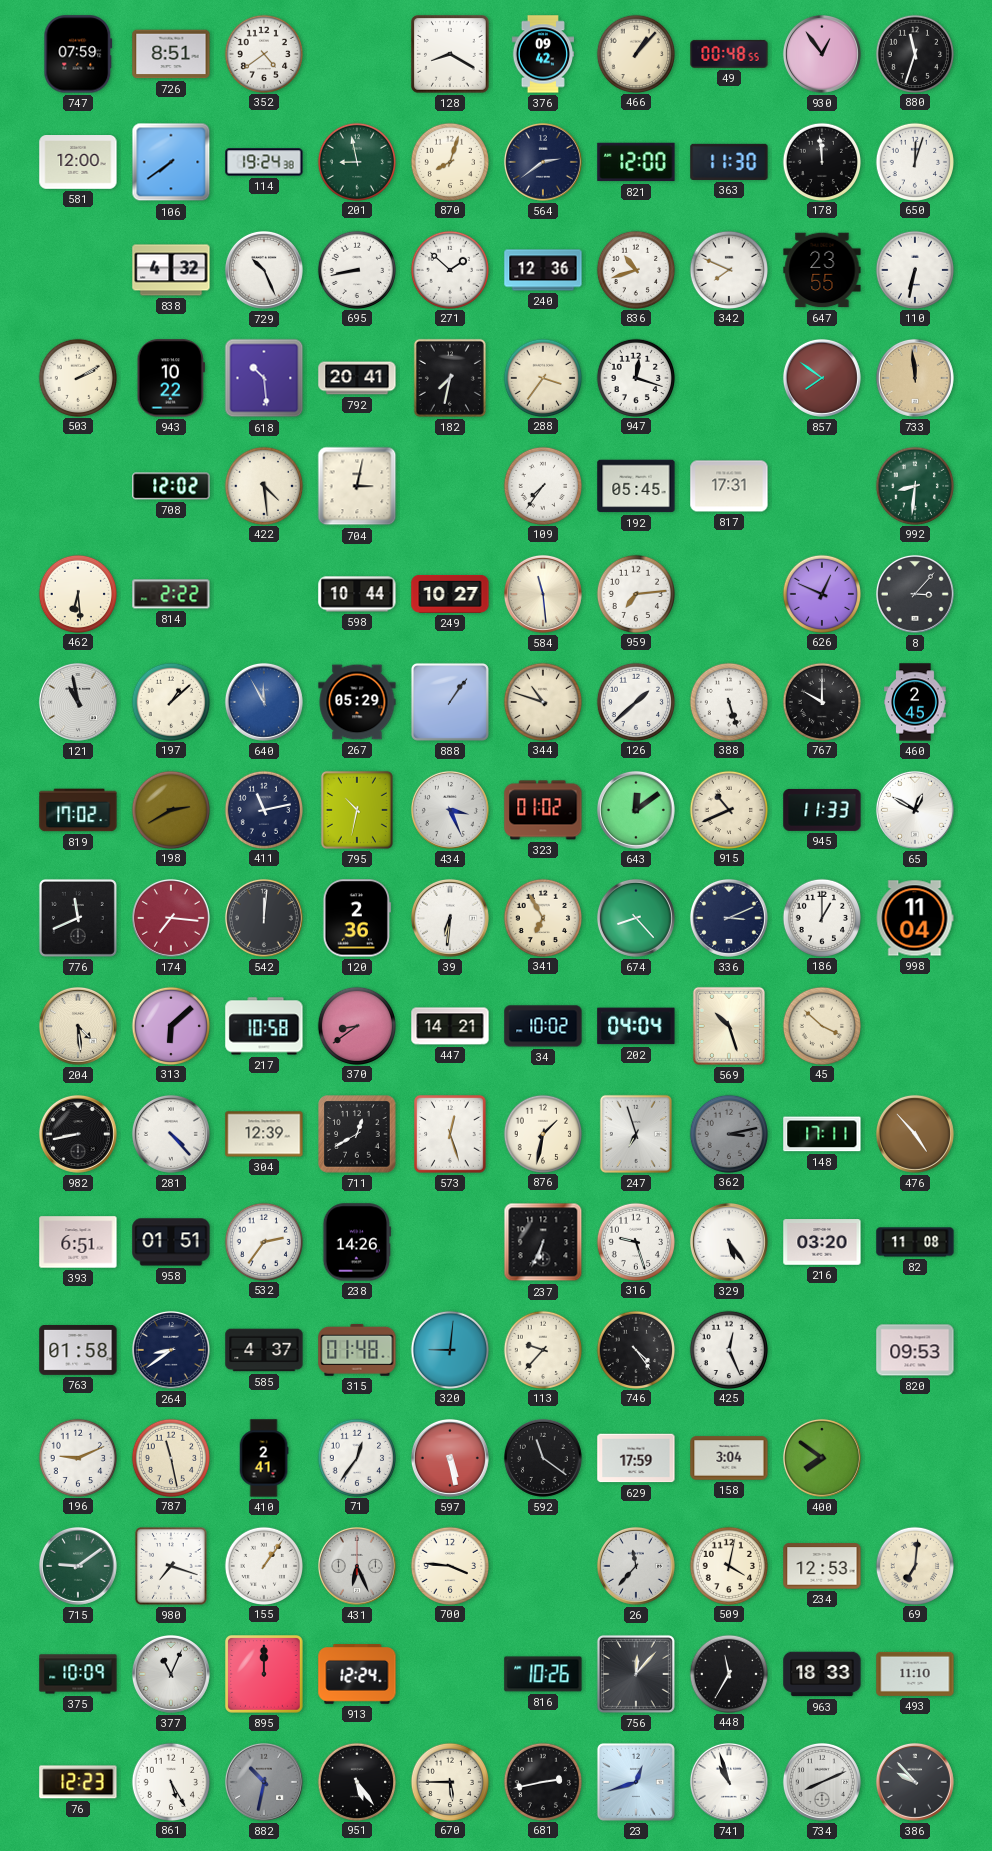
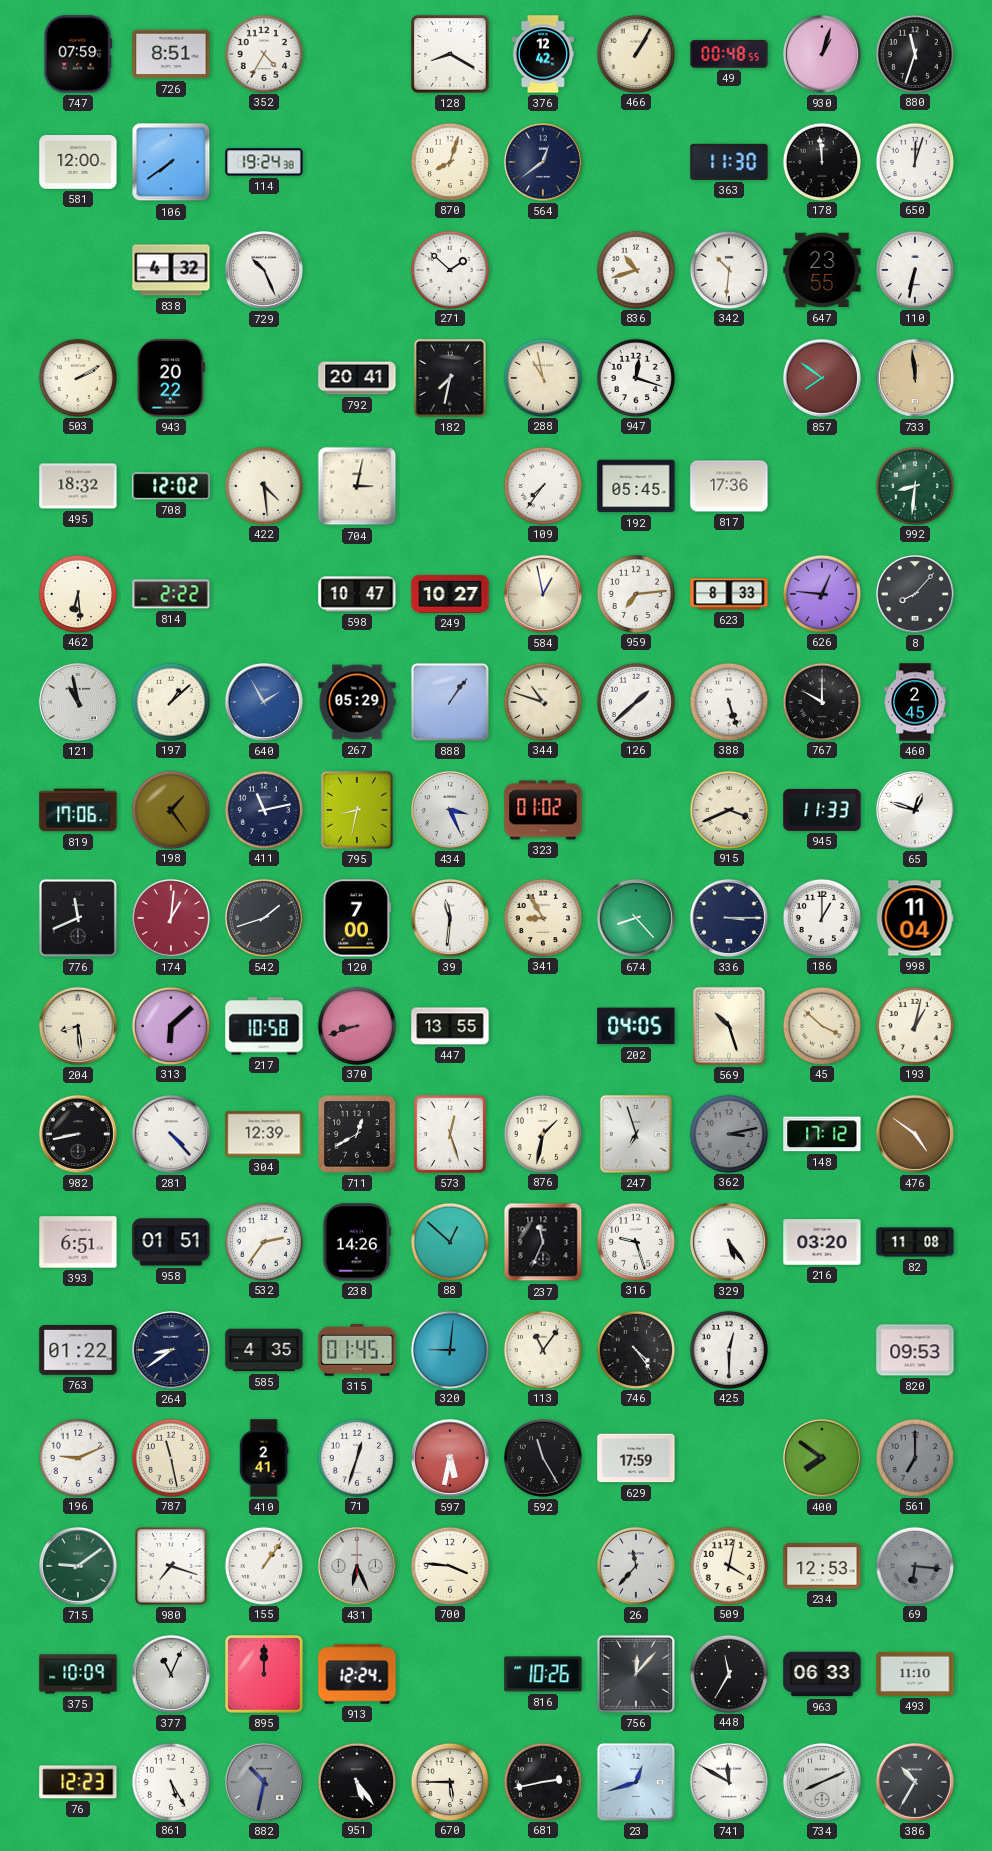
352: 4:39 -> 4:35 (263, 53)
376: 09:42 -> 12:42 (542, 54)
466: 1:07 -> 1:05 (635, 53)
930: 12:54 -> 1:03 (822, 54)
201: 8:58 -> none (356, 161)
564: 2:39 -> 12:39 (543, 162)
821: 12:00 -> none (636, 162)
695: 8:43 -> none (356, 269)
240: 12:36 -> none (543, 270)
342: 7:49 -> 10:31 (728, 269)
943: 10:22 -> 20:22 (171, 378)
618: 10:29 -> none (264, 378)
288: 3:36 -> 10:58 (542, 377)
495: none -> 18:32 (78, 486)
817: 17:31 -> 17:36 (729, 486)
598: 10:44 -> 10:47 (357, 594)
584: 11:29 -> 12:58 (543, 594)
623: none -> 8:33 (729, 594)
626: 12:49 -> 12:46 (821, 593)
8: 3:07 -> 8:07 (915, 594)
640: 11:55 -> 1:55 (264, 702)
819: 17:02 -> 17:06 (78, 810)
198: 2:40 -> 1:24 (170, 809)
795: 10:32 -> 8:32 (357, 810)
643: 12:09 -> none (636, 810)
915: 10:41 -> 3:41 (728, 809)
65: 12:50 -> 12:48 (915, 810)
174: 7:16 -> 1:01 (171, 918)
542: 12:01 -> 1:42 (264, 918)
120: 2:36 -> 7:00 (356, 918)
39: 6:31 -> 11:31 (450, 918)
341: 6:55 -> 8:55 (542, 917)
336: 3:11 -> 3:15 (729, 918)
204: 4:29 -> 8:29 (78, 1026)
370: 8:39 -> 8:42 (356, 1025)
447: 14:21 -> 13:55 (450, 1026)
34: 10:02 -> none (543, 1026)
202: 04:04 -> 04:05 (636, 1026)
193: none -> 1:02 (914, 1025)
148: 17:11 -> 17:12 (822, 1134)
476: 4:53 -> 4:51 (915, 1134)
88: none -> 12:52 (449, 1241)
237: 6:34 -> 11:34 (543, 1242)
763: 01:58 -> 01:22 (78, 1351)
585: 4:37 -> 4:35 (264, 1350)
315: 01:48 -> 01:45 (357, 1350)
113: 9:37 -> 11:06 (542, 1349)
425: 12:26 -> 12:30 (728, 1349)
71: 12:36 -> 12:33 (356, 1457)
597: 5:28 -> 5:32 (450, 1458)
592: 11:21 -> 11:25 (543, 1458)
158: 3:04 -> none (729, 1458)
561: none -> 7:00 (914, 1457)
69: 7:01 -> 6:16 (914, 1565)
69 dial: cream -> grey (914, 1565)
963: 18:33 -> 06:33 (822, 1674)
741: 10:57 -> 11:50 (729, 1782)
386: 9:53 -> 10:35 (915, 1782)
